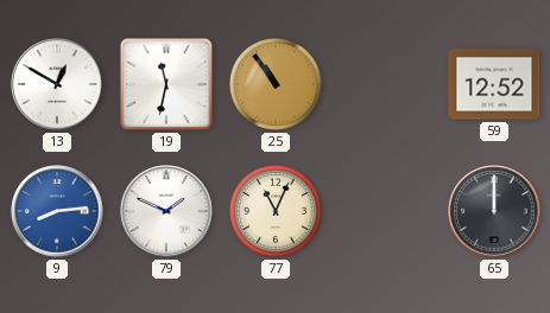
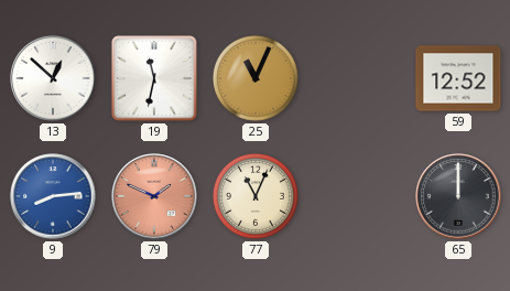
13: 12:50 -> 12:52 (53, 78)
25: 10:54 -> 11:04 (257, 79)
79 dial: white -> salmon (154, 196)
